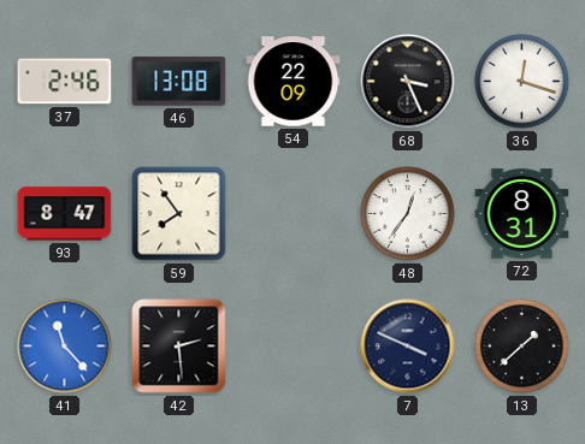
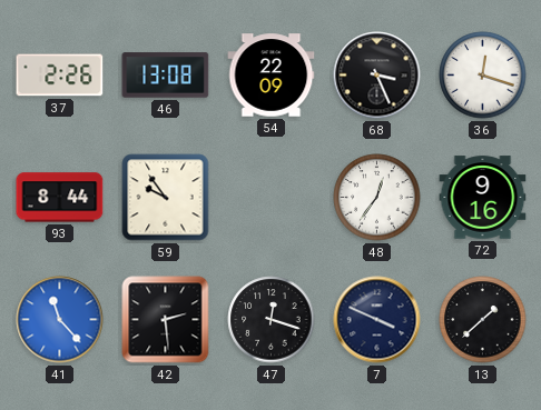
37: 2:46 -> 2:26 (60, 76)
93: 8:47 -> 8:44 (60, 198)
59: 7:54 -> 9:54 (166, 198)
72: 8:31 -> 9:16 (483, 198)
47: none -> 12:18 (272, 320)
